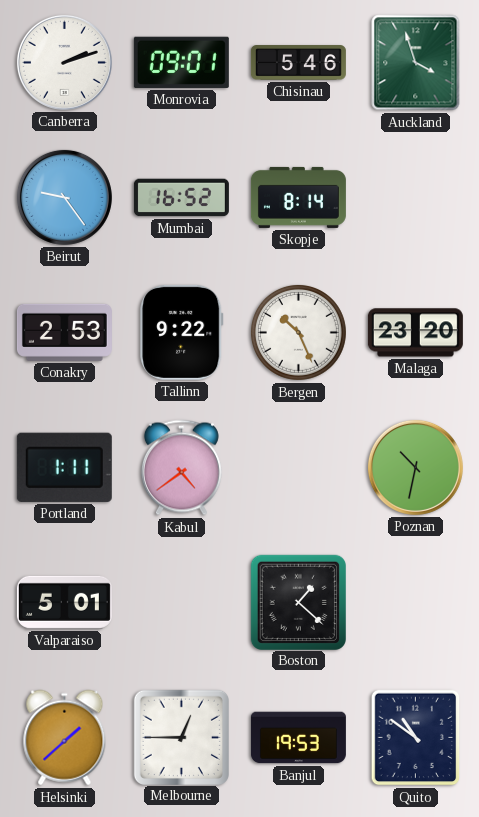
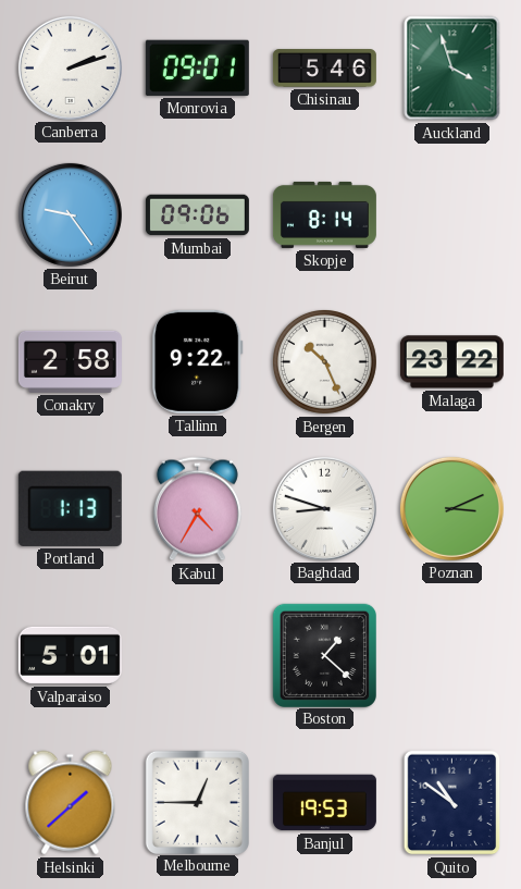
Mumbai: 16:52 -> 09:06 (197, 215)
Conakry: 2:53 -> 2:58 (70, 361)
Malaga: 23:20 -> 23:22 (451, 362)
Portland: 1:11 -> 1:13 (70, 508)
Kabul: 4:39 -> 4:35 (197, 509)
Baghdad: none -> 8:48 (324, 508)
Poznan: 10:32 -> 3:11 (451, 508)
